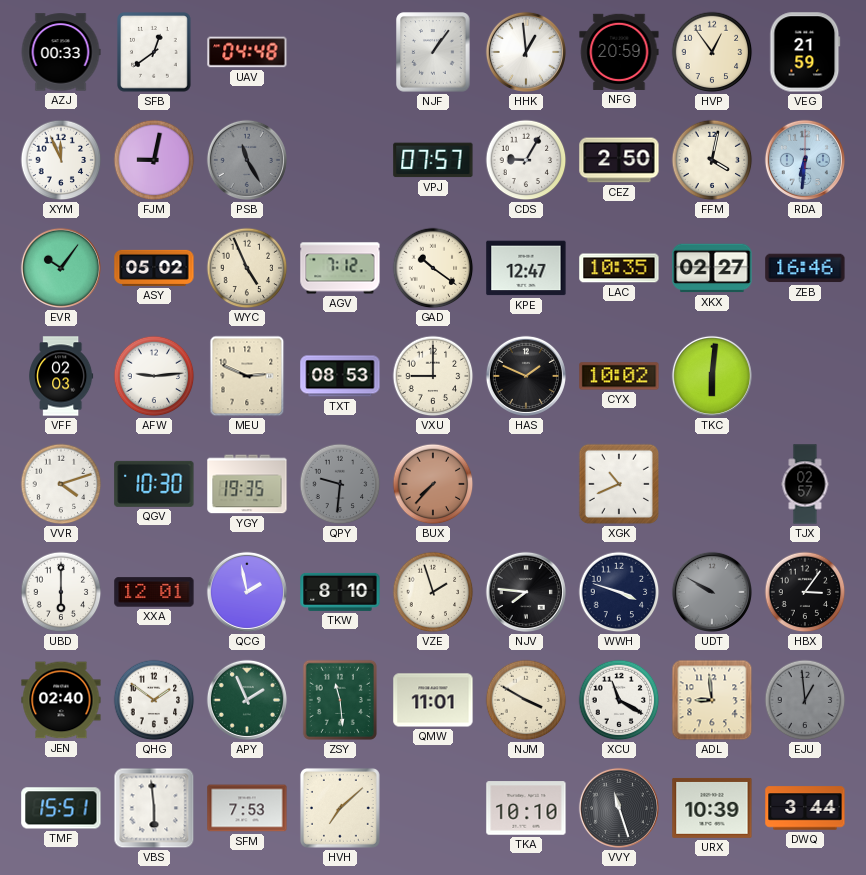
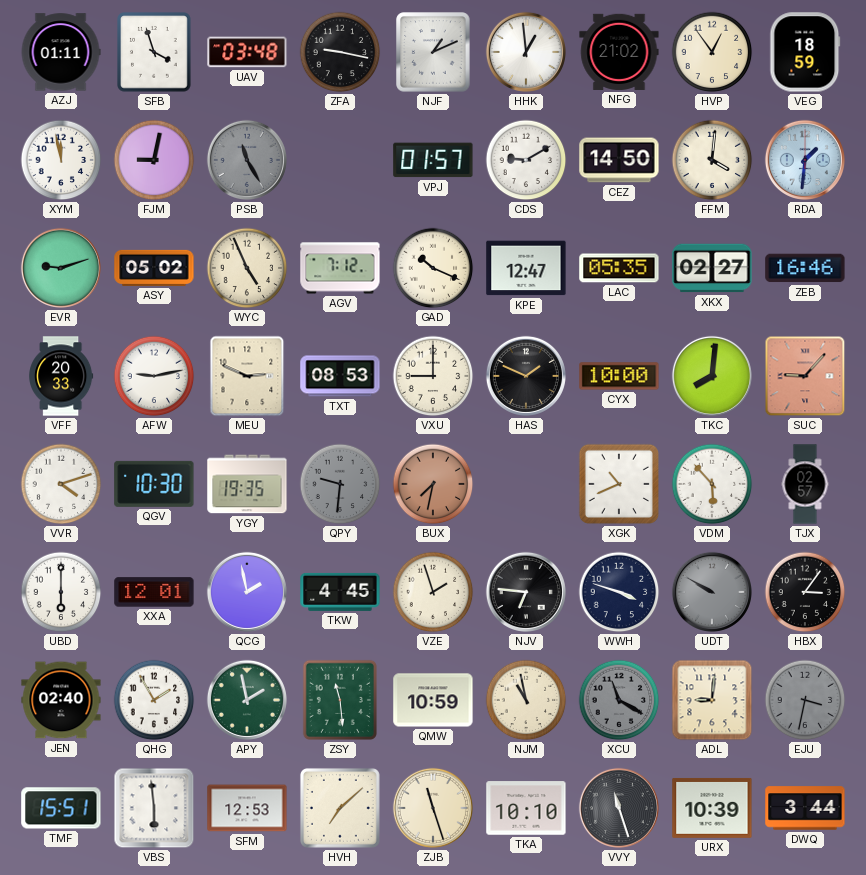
AZJ: 00:33 -> 01:11 (61, 52)
SFB: 12:39 -> 3:57 (154, 52)
UAV: 04:48 -> 03:48 (247, 52)
ZFA: none -> 9:17 (340, 52)
NJF: 1:06 -> 1:11 (433, 52)
NFG: 20:59 -> 21:02 (619, 52)
VEG: 21:59 -> 18:59 (805, 52)
XYM: 11:56 -> 11:58 (61, 160)
VPJ: 07:57 -> 01:57 (433, 160)
CDS: 9:05 -> 9:10 (526, 160)
CEZ: 2:50 -> 14:50 (619, 160)
FFM: 4:02 -> 4:01 (712, 160)
RDA: 6:31 -> 1:31 (805, 160)
EVR: 10:06 -> 9:12 (61, 268)
GAD: 10:21 -> 10:19 (433, 268)
LAC: 10:35 -> 05:35 (619, 268)
VFF: 02:03 -> 20:33 (61, 376)
AFW: 9:14 -> 9:13 (154, 376)
CYX: 10:02 -> 10:00 (619, 376)
TKC: 6:01 -> 8:01 (712, 376)
SUC: none -> 9:07 (805, 376)
BUX: 7:37 -> 7:32 (433, 484)
VDM: none -> 5:53 (712, 484)
TKW: 8:10 -> 4:45 (340, 592)
NJV: 7:46 -> 6:46 (526, 592)
QHG: 1:51 -> 1:55 (154, 700)
APY: 1:56 -> 1:58 (247, 700)
QMW: 11:01 -> 10:59 (433, 700)
NJM: 3:50 -> 10:58 (526, 700)
XCU dial: white -> grey (619, 700)
ADL: 8:59 -> 9:01 (712, 700)
EJU: 12:59 -> 3:32 (805, 700)
SFM: 7:53 -> 12:53 (247, 808)
ZJB: none -> 11:27 (433, 808)
